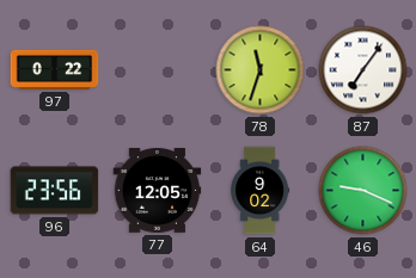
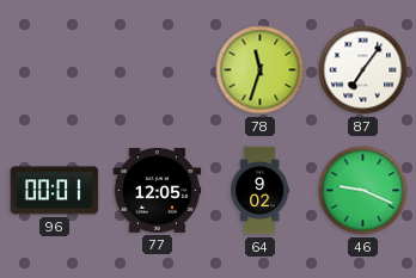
97: 0:22 -> none (55, 69)
96: 23:56 -> 00:01 (55, 191)
